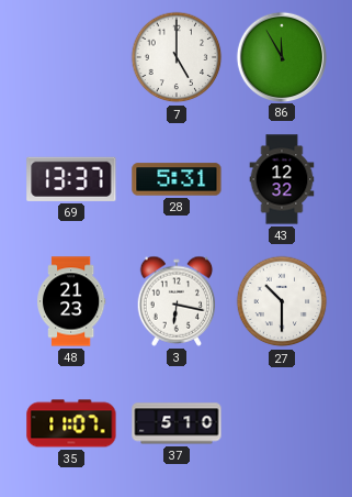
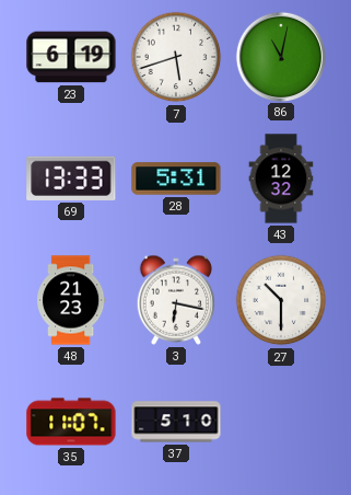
23: none -> 6:19 (71, 57)
7: 5:00 -> 5:42 (176, 57)
86: 11:55 -> 11:02 (280, 56)
69: 13:37 -> 13:33 (71, 179)
